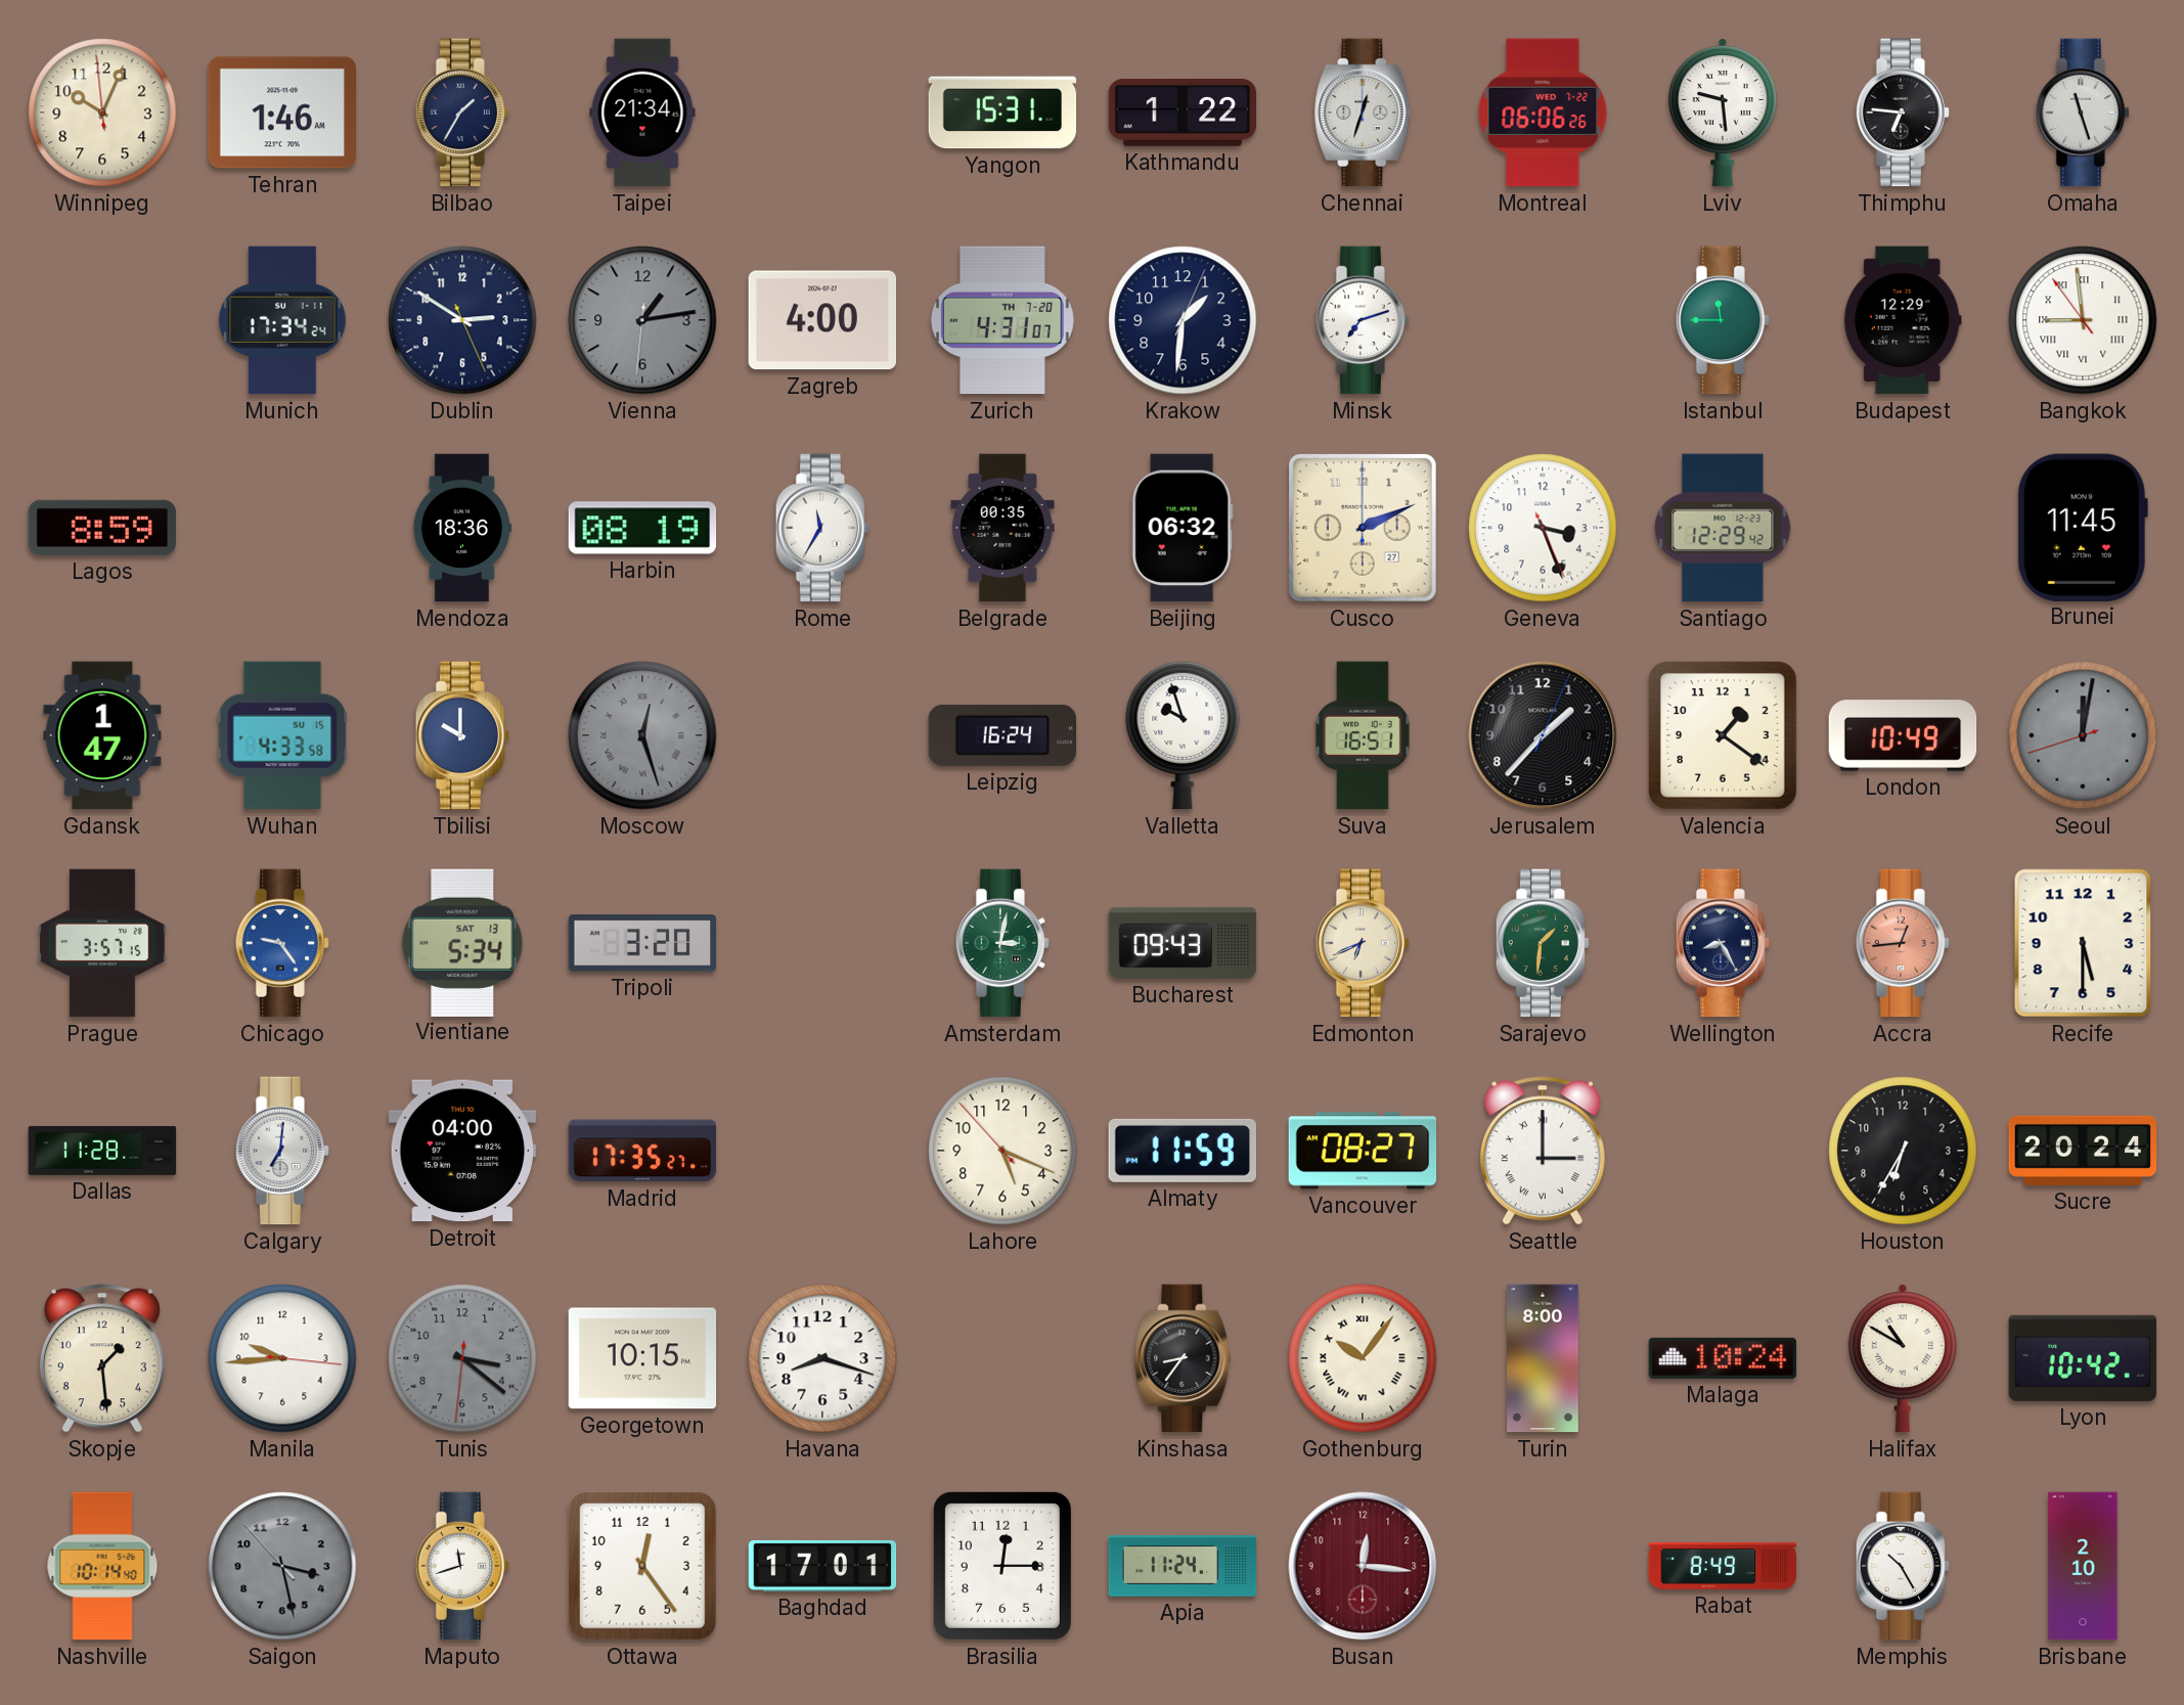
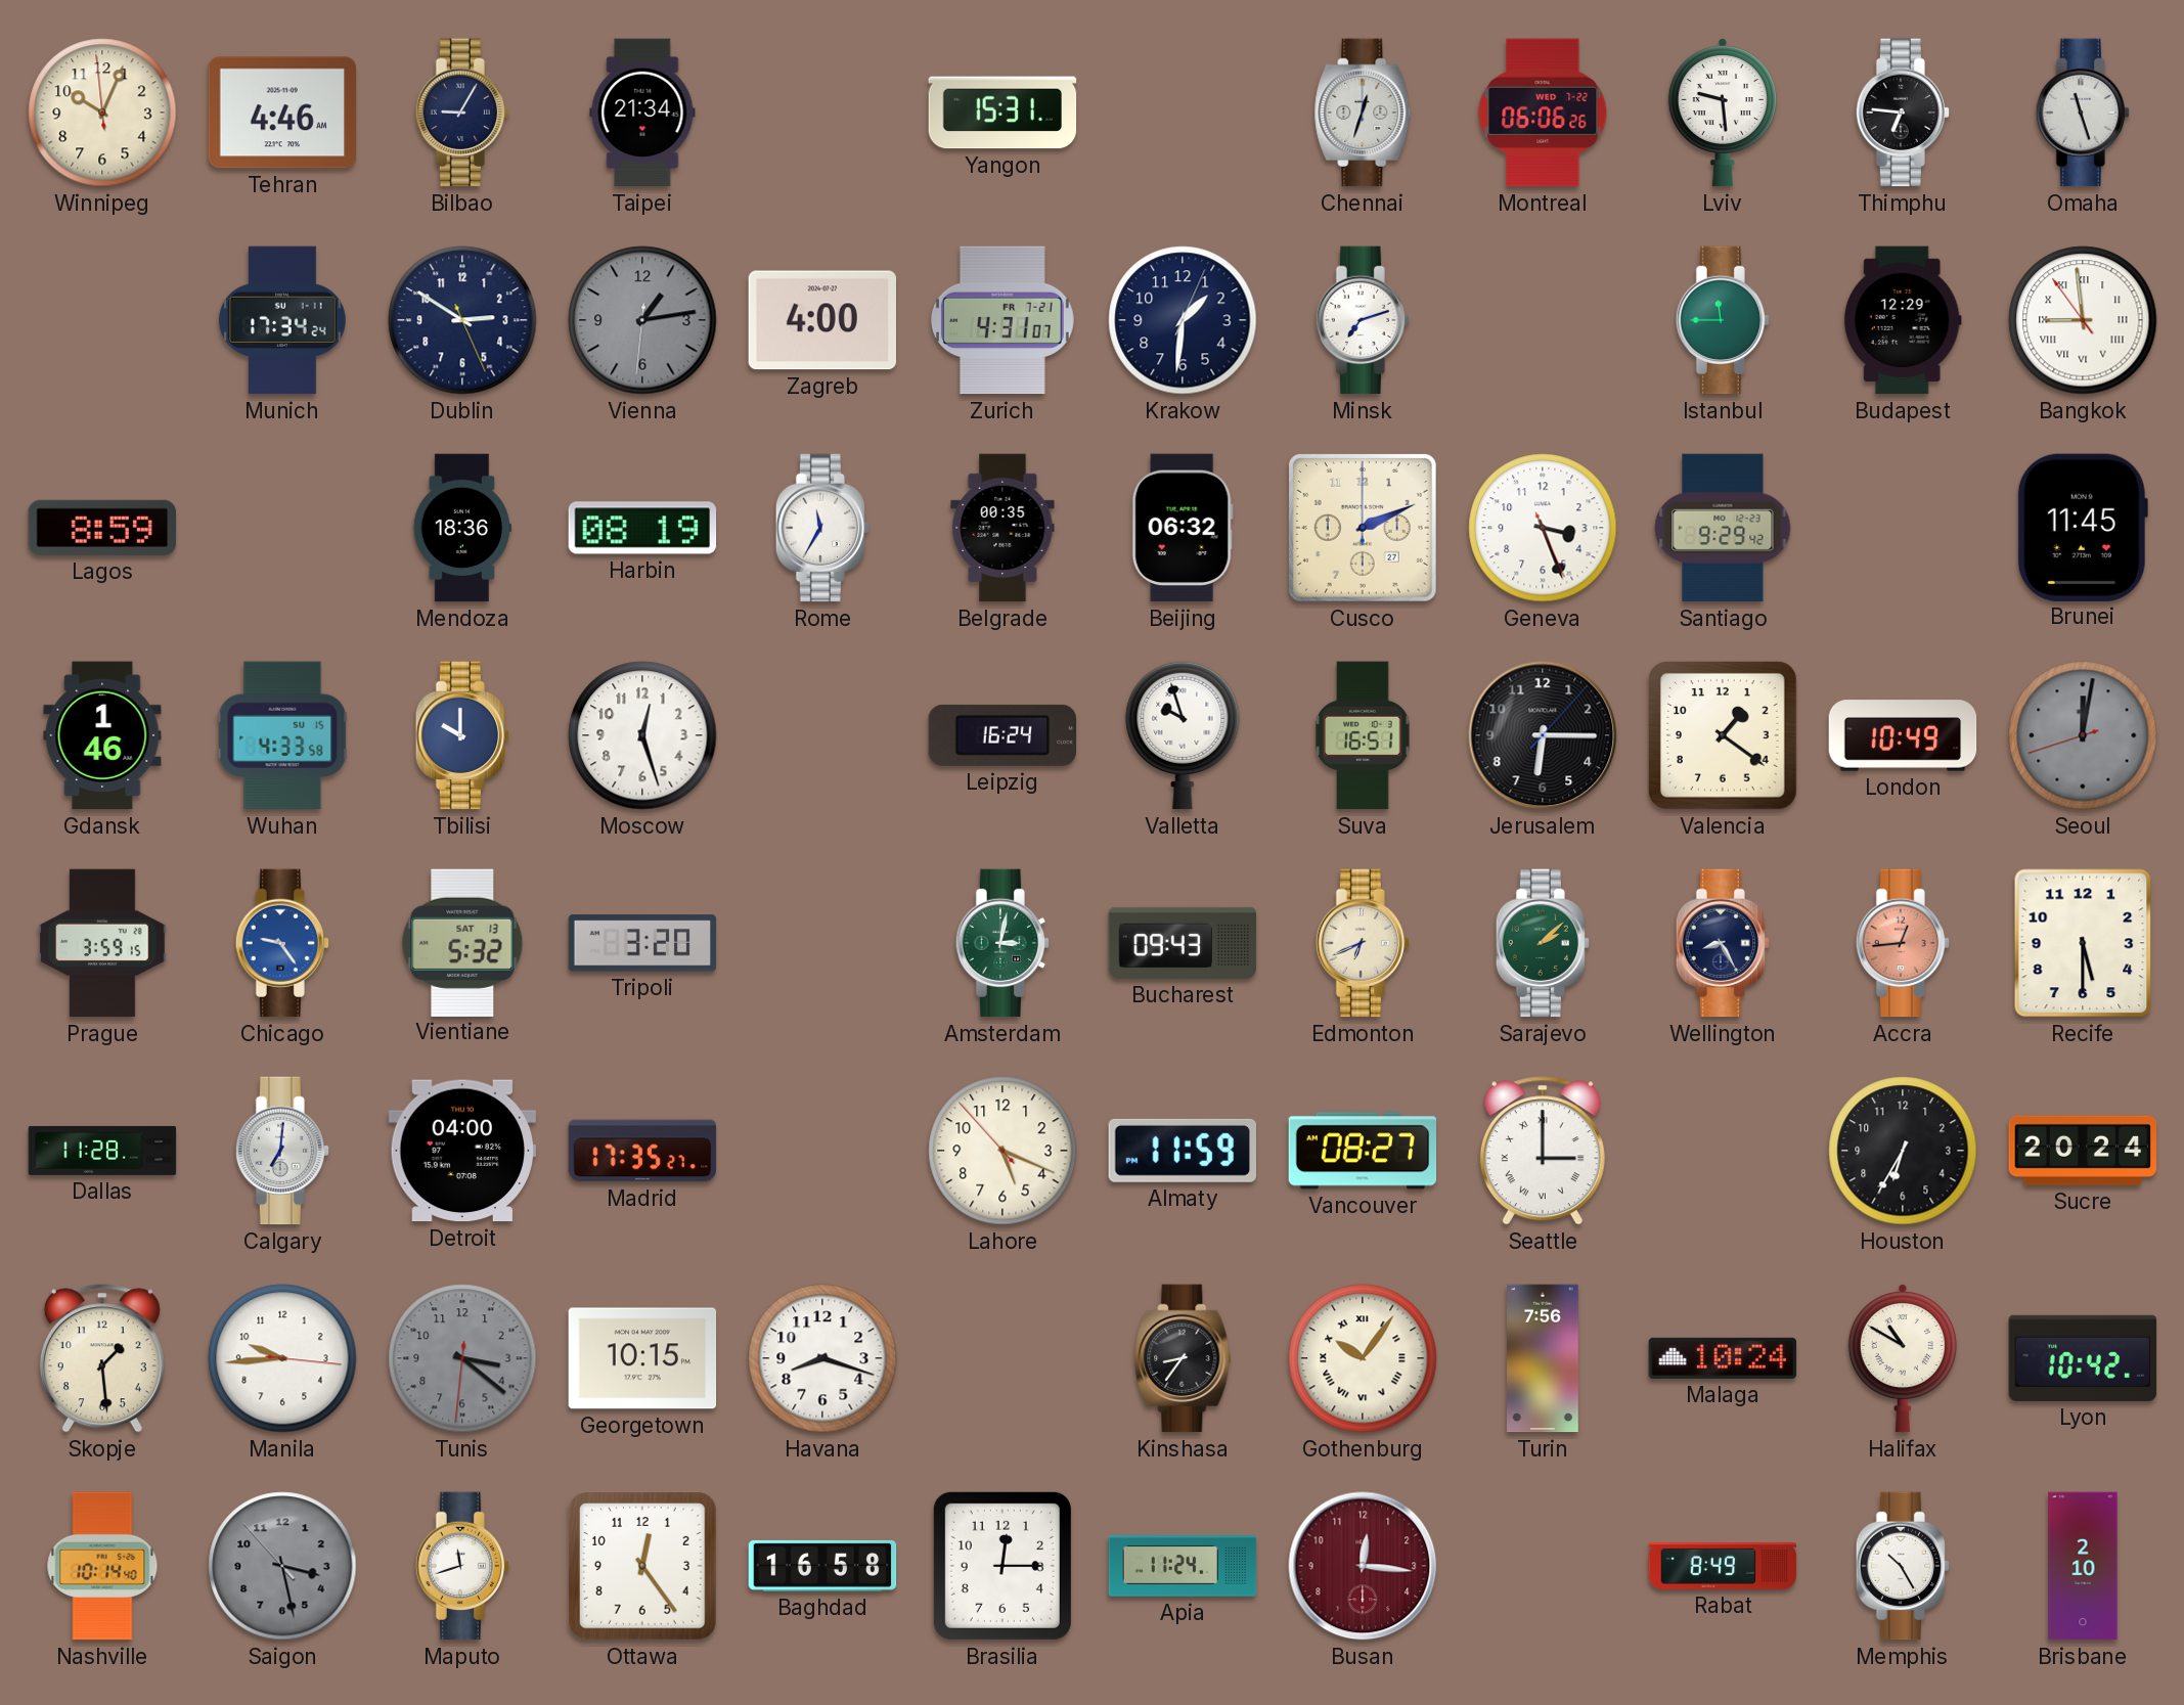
Tehran: 1:46 -> 4:46 (282, 113)
Bilbao: 1:35 -> 9:05 (461, 113)
Kathmandu: 1:22 -> none (1183, 113)
Zurich date: TH 7-20 -> FR 7-21 (1002, 320)
Santiago: 12:29 -> 9:29 (1723, 528)
Gdansk: 1:47 -> 1:46 (102, 735)
Moscow dial: grey -> white (642, 735)
Moscow numerals: Roman -> Arabic (642, 735)
Jerusalem: 1:37 -> 6:15 (1543, 735)
Prague: 3:57 -> 3:59 (102, 943)
Vientiane: 5:34 -> 5:32 (462, 942)
Sarajevo: 1:31 -> 2:08 (1542, 943)
Turin: 8:00 -> 7:56 (1544, 1358)
Baghdad: 17:01 -> 16:58 (822, 1566)
